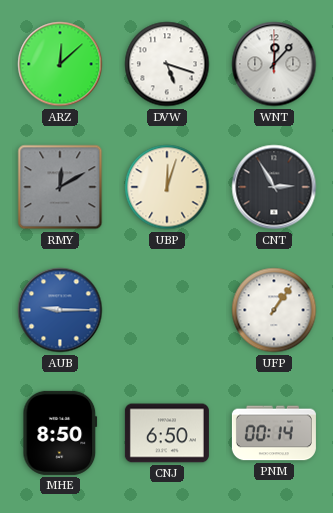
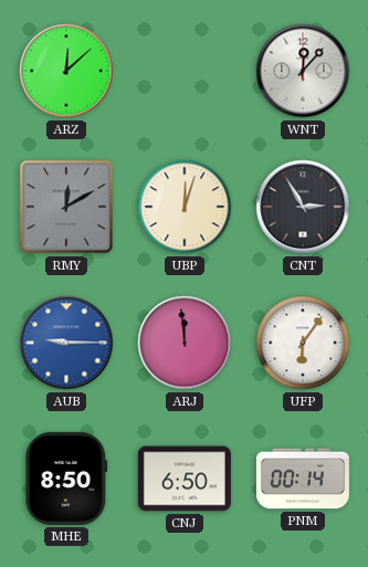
DVW: 5:18 -> none (167, 64)
ARJ: none -> 11:59 (185, 343)
UFP: 1:06 -> 6:06 (303, 343)
